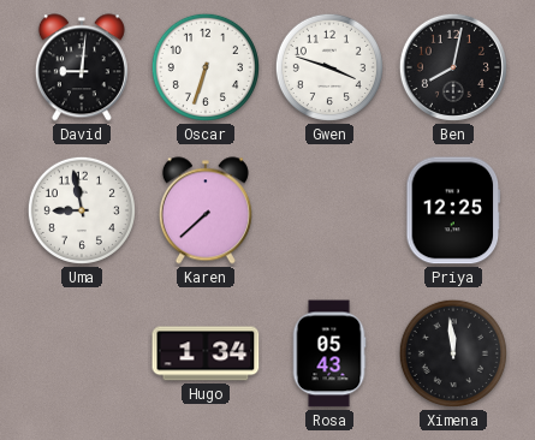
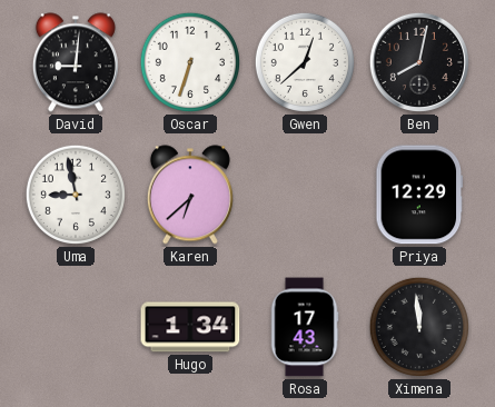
Gwen: 3:48 -> 12:38 (305, 62)
Karen: 7:38 -> 6:38 (190, 195)
Priya: 12:25 -> 12:29 (419, 195)
Rosa: 05:43 -> 17:43 (305, 327)
